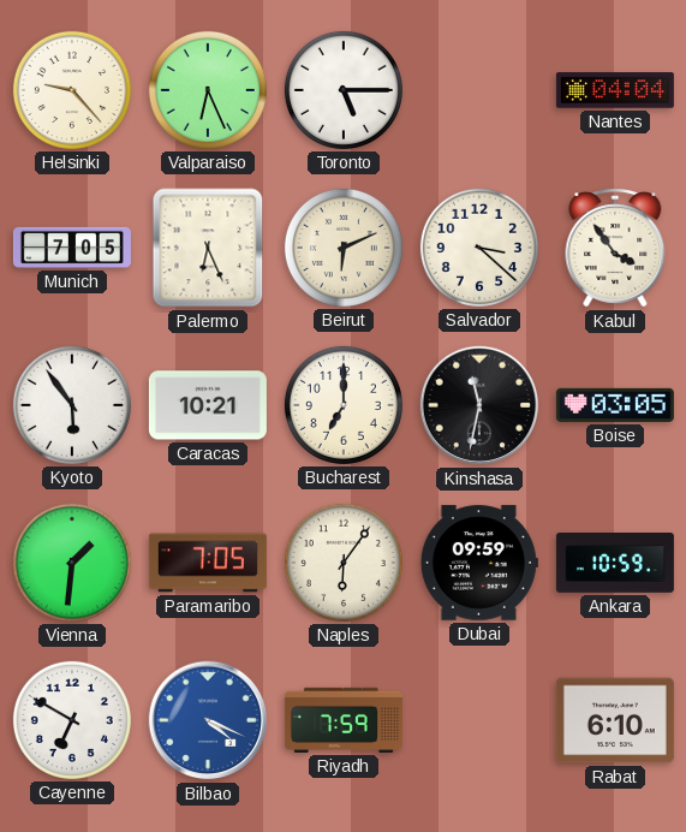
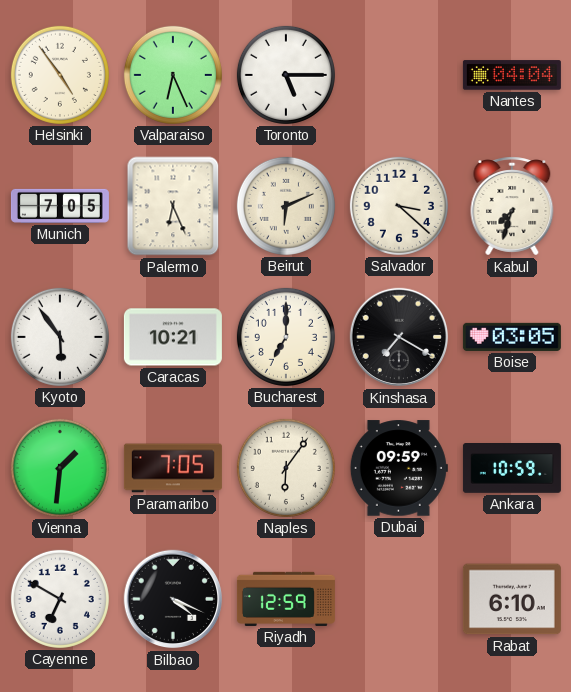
Helsinki: 9:23 -> 4:54 (60, 75)
Kabul: 3:54 -> 7:33 (512, 206)
Kinshasa: 11:32 -> 7:20 (399, 337)
Bilbao dial: blue -> black (173, 599)
Riyadh: 7:59 -> 12:59 (286, 599)
